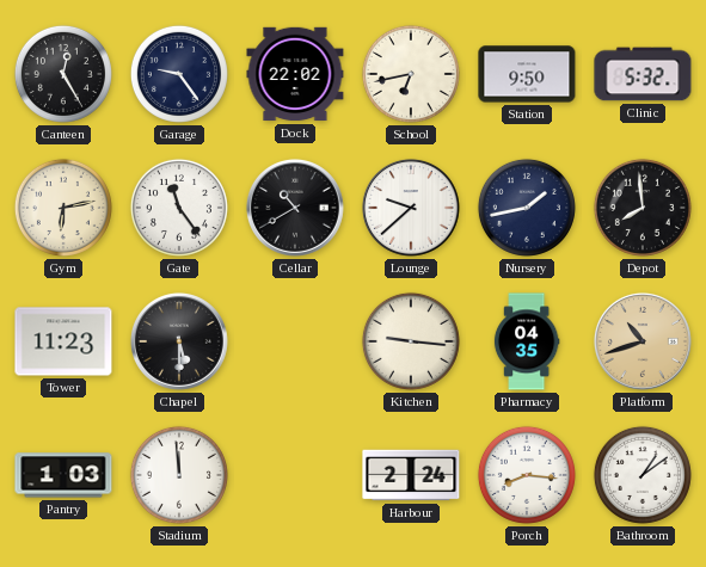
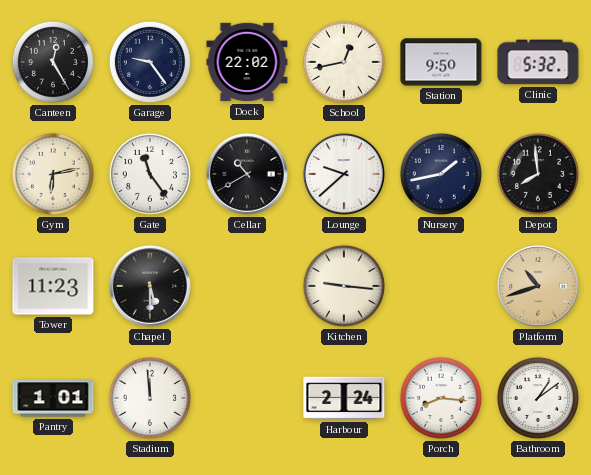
School: 6:43 -> 12:43 (344, 62)
Pharmacy: 04:35 -> none (527, 341)
Pantry: 1:03 -> 1:01 (53, 398)
